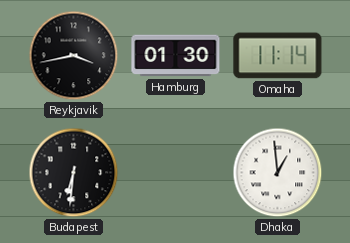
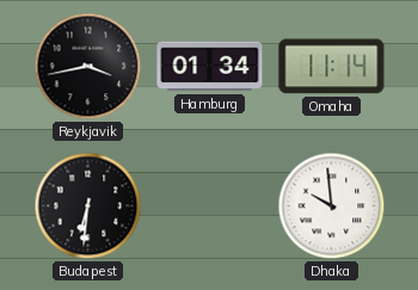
Hamburg: 01:30 -> 01:34 (210, 67)
Dhaka: 12:59 -> 9:59 (332, 206)
